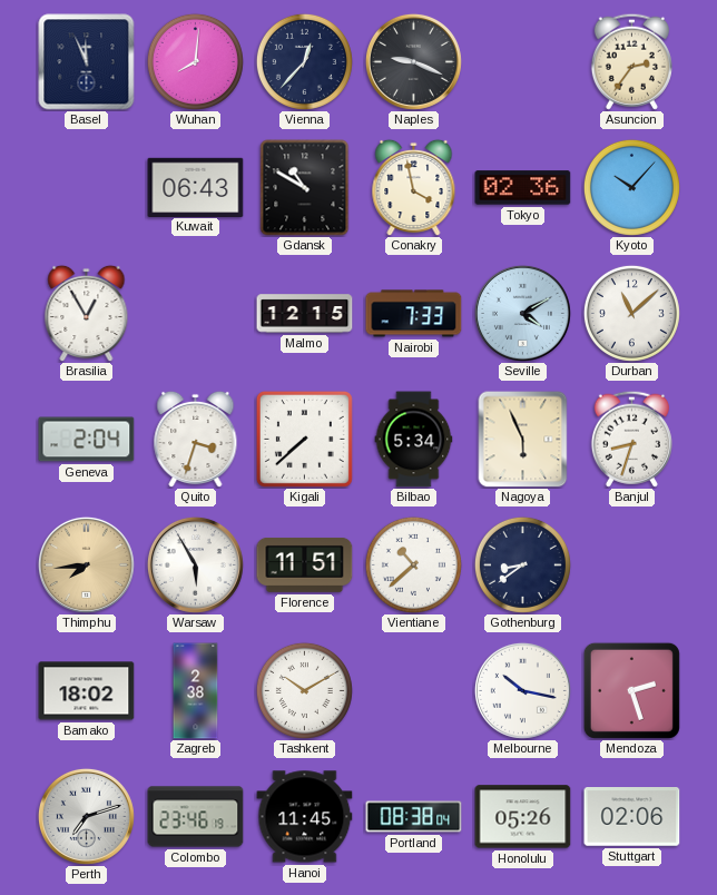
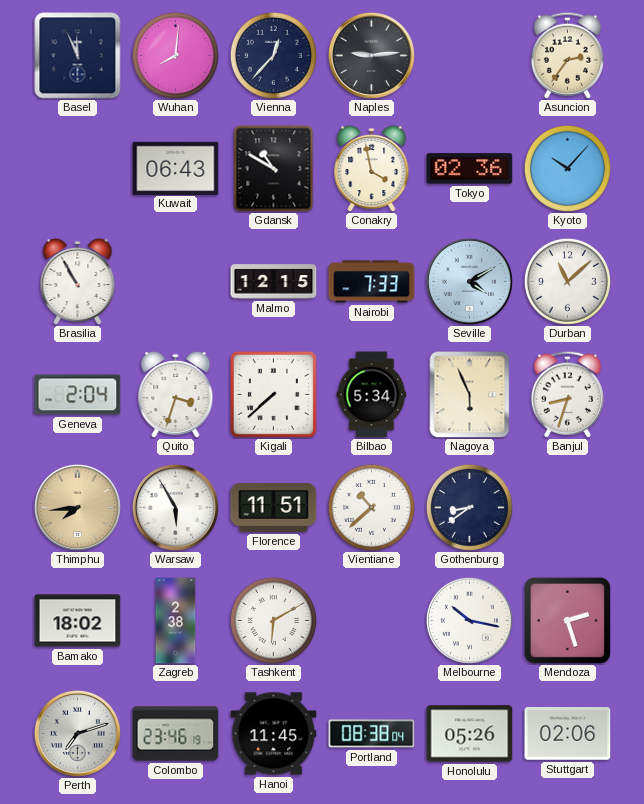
Naples: 9:19 -> 9:14 (371, 55)
Brasilia: 12:55 -> 10:55 (78, 281)
Tashkent: 10:10 -> 6:10 (273, 620)
